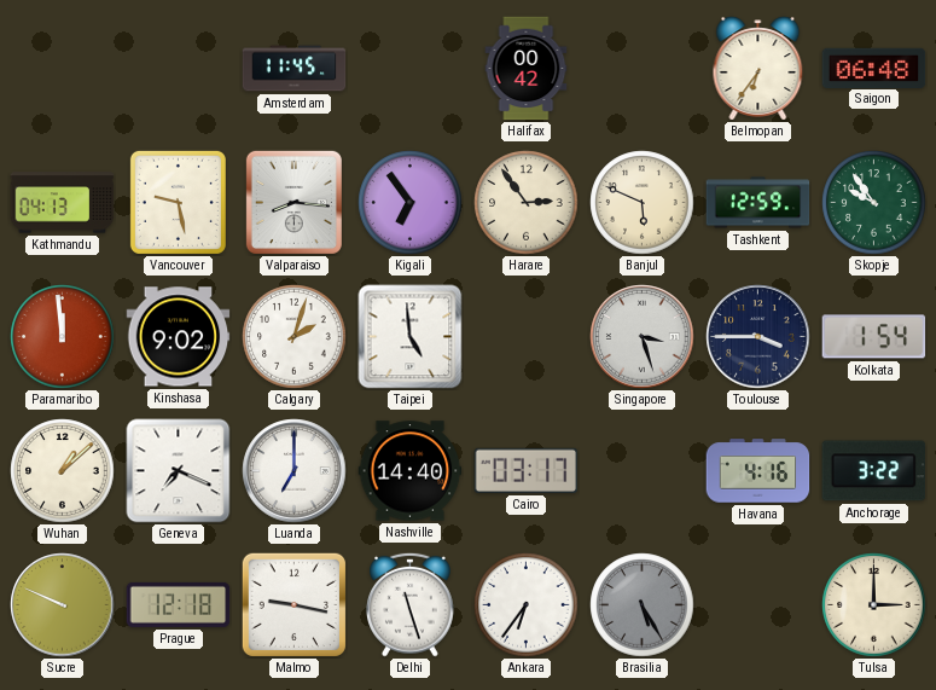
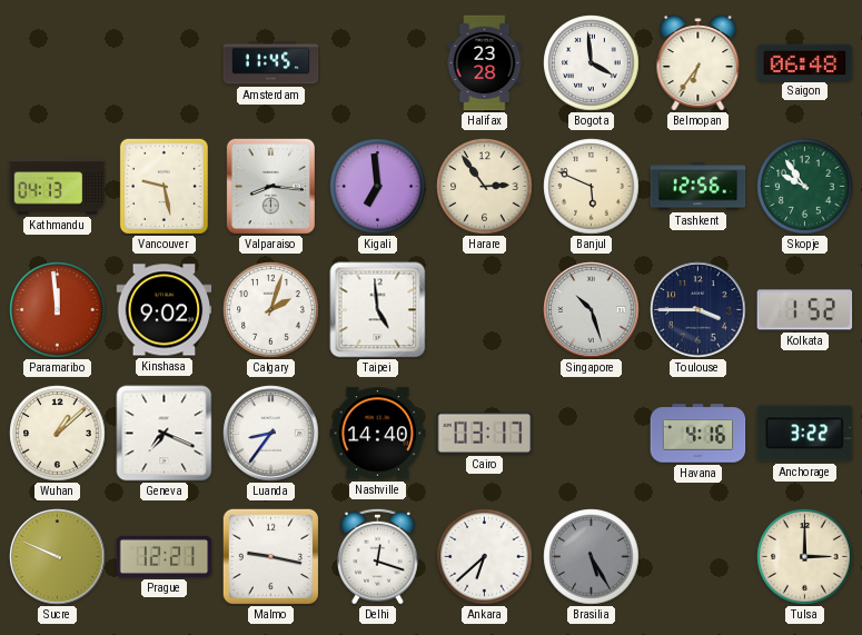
Halifax: 00:42 -> 23:28 (485, 63)
Bogota: none -> 3:59 (592, 63)
Kigali: 6:54 -> 6:59 (378, 187)
Tashkent: 12:59 -> 12:56 (698, 187)
Singapore: 3:27 -> 10:27 (592, 310)
Kolkata: 1:54 -> 1:52 (805, 310)
Luanda: 7:00 -> 8:36 (271, 434)
Prague: 12:18 -> 12:21 (165, 556)
Delhi: 11:27 -> 12:18 (378, 556)
Ankara: 6:36 -> 6:38 (485, 557)
